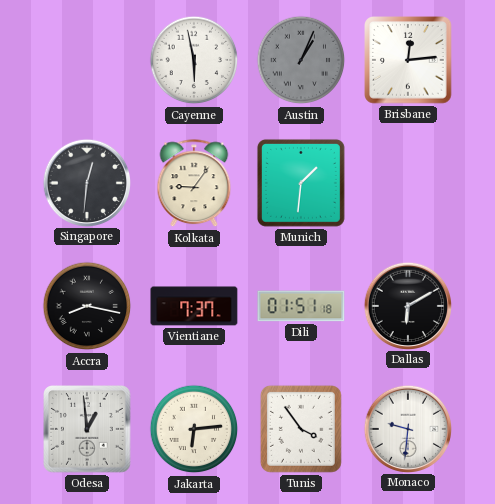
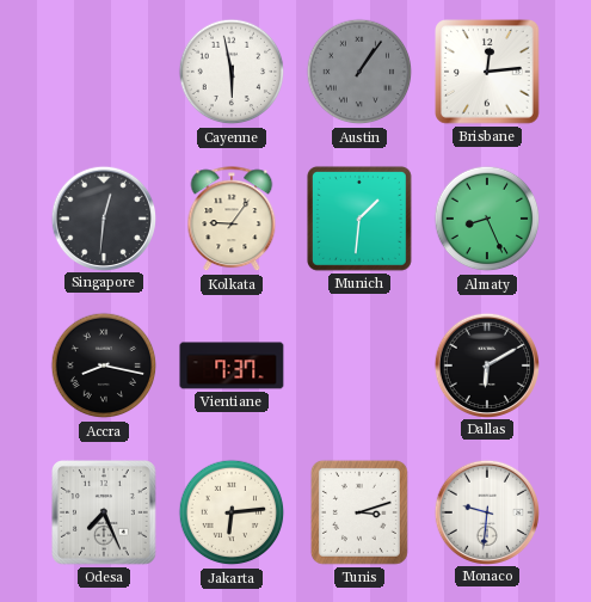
Austin: 1:04 -> 1:06 (359, 72)
Almaty: none -> 8:26 (487, 219)
Dili: 01:51 -> none (301, 306)
Odesa: 12:59 -> 7:26 (105, 514)
Tunis: 3:54 -> 3:12 (359, 512)
